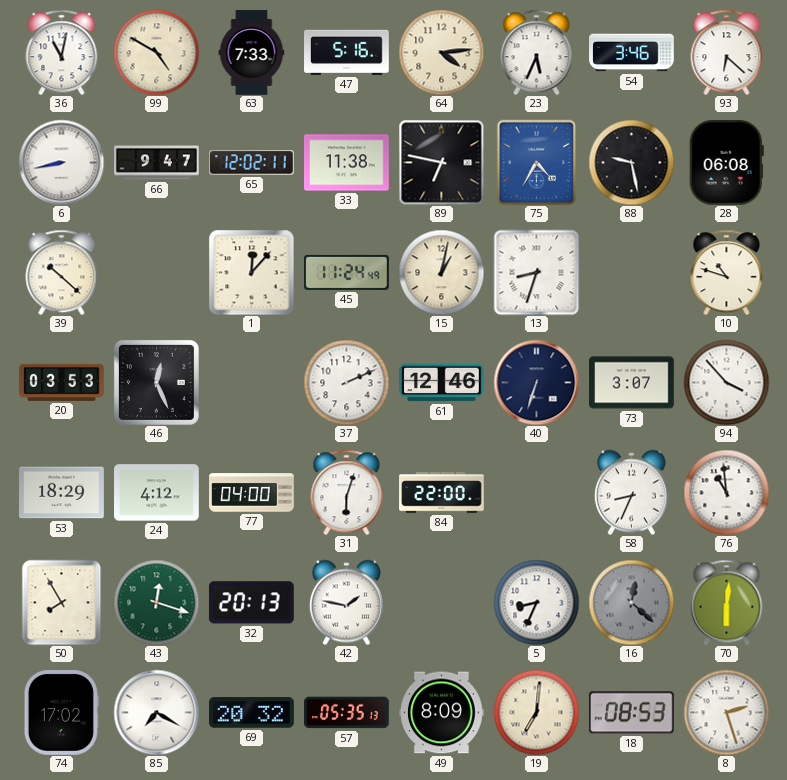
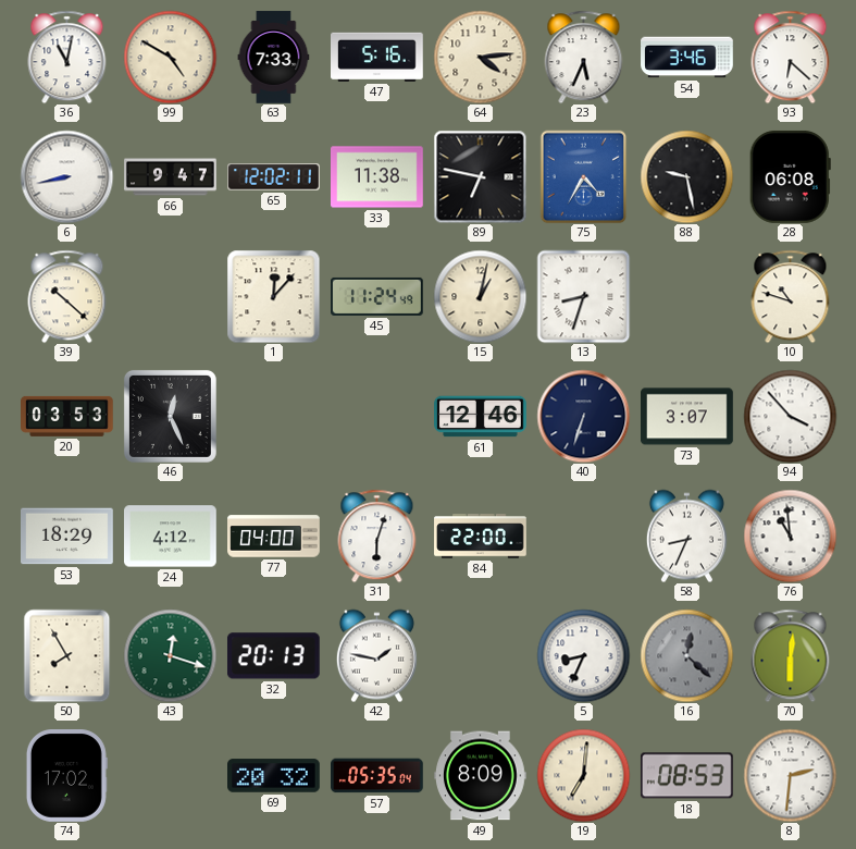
37: 2:11 -> none (346, 382)
85: 7:20 -> none (156, 712)
57: 05:35:13 -> 05:35:04 (377, 776)
8: 2:27 -> 2:31 (790, 775)
